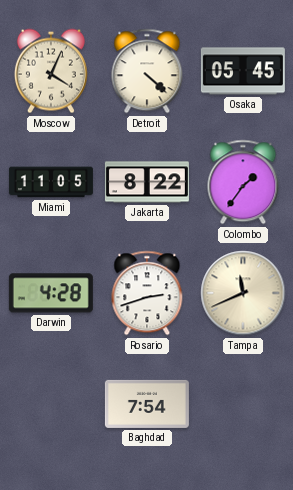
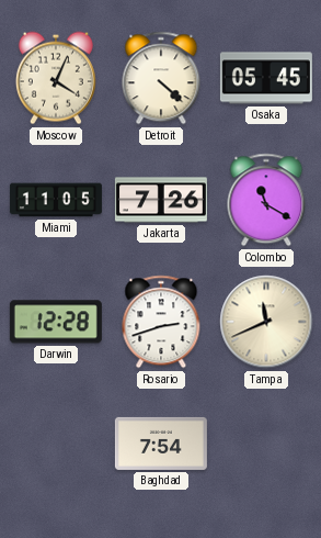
Jakarta: 8:22 -> 7:26 (161, 200)
Colombo: 1:36 -> 11:20 (266, 200)
Darwin: 4:28 -> 12:28 (56, 322)
